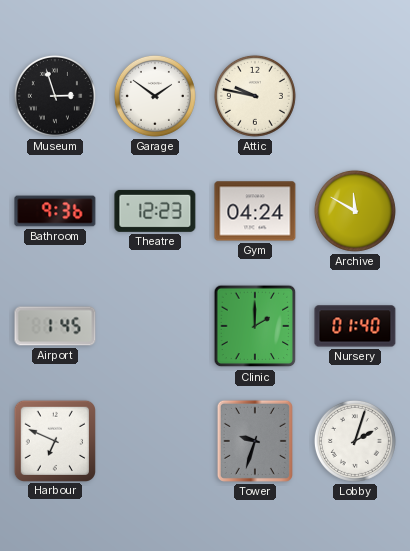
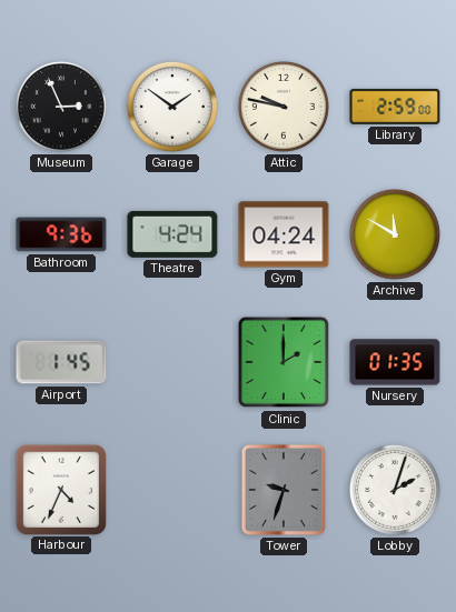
Museum: 2:57 -> 2:56 (61, 107)
Library: none -> 2:59 (395, 107)
Theatre: 12:23 -> 4:24 (172, 234)
Nursery: 01:40 -> 01:35 (395, 362)
Harbour: 6:49 -> 4:34 (60, 489)
